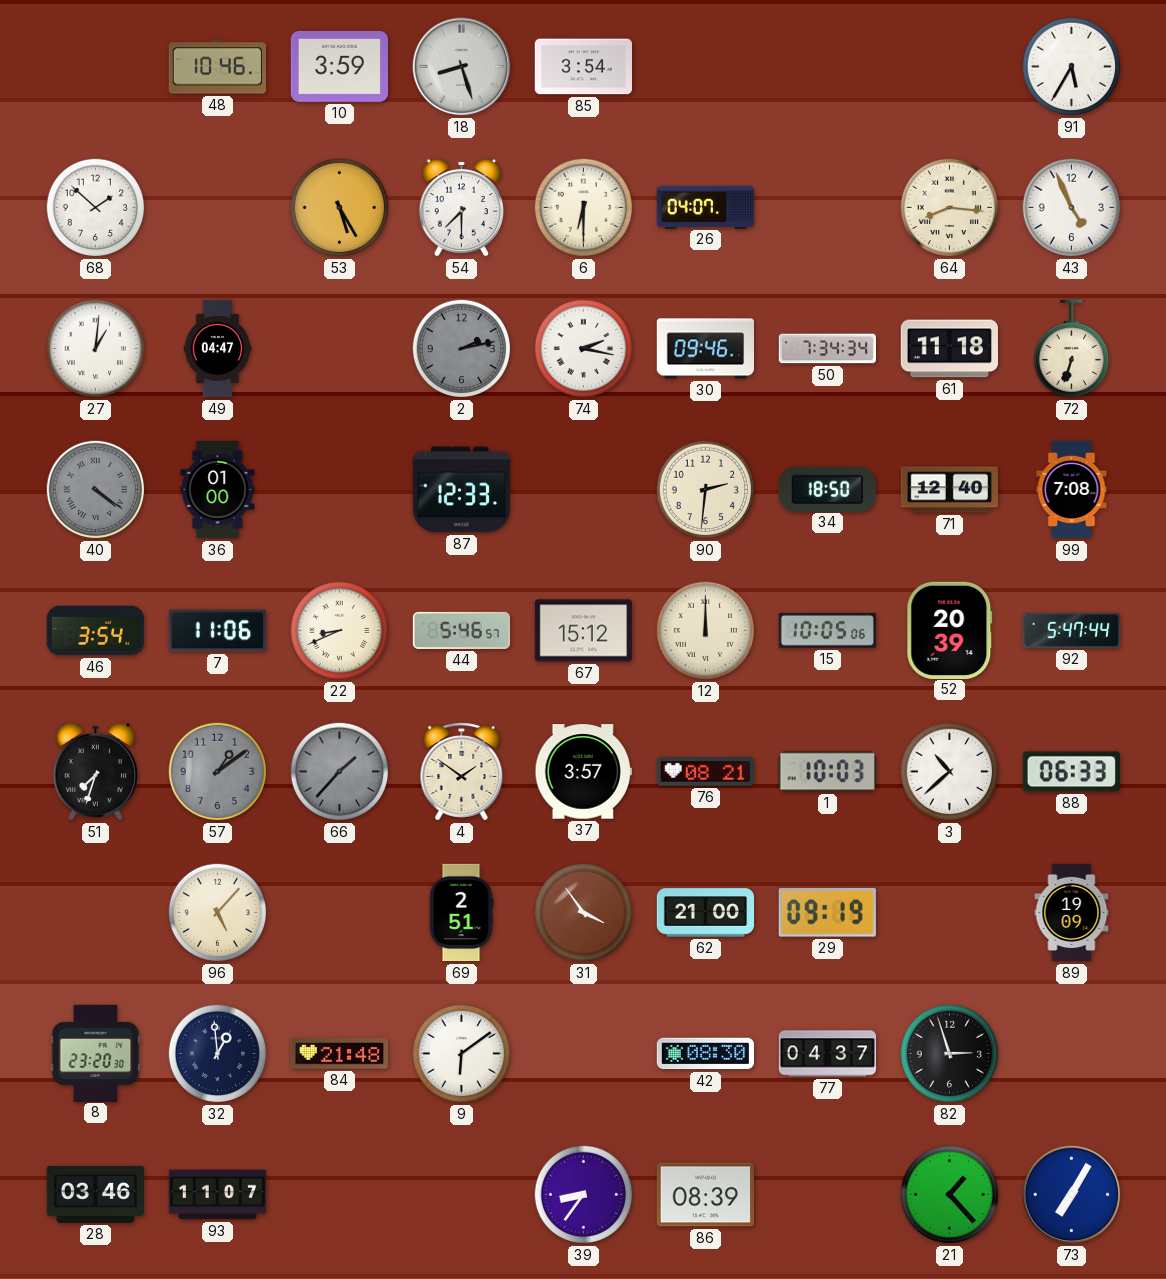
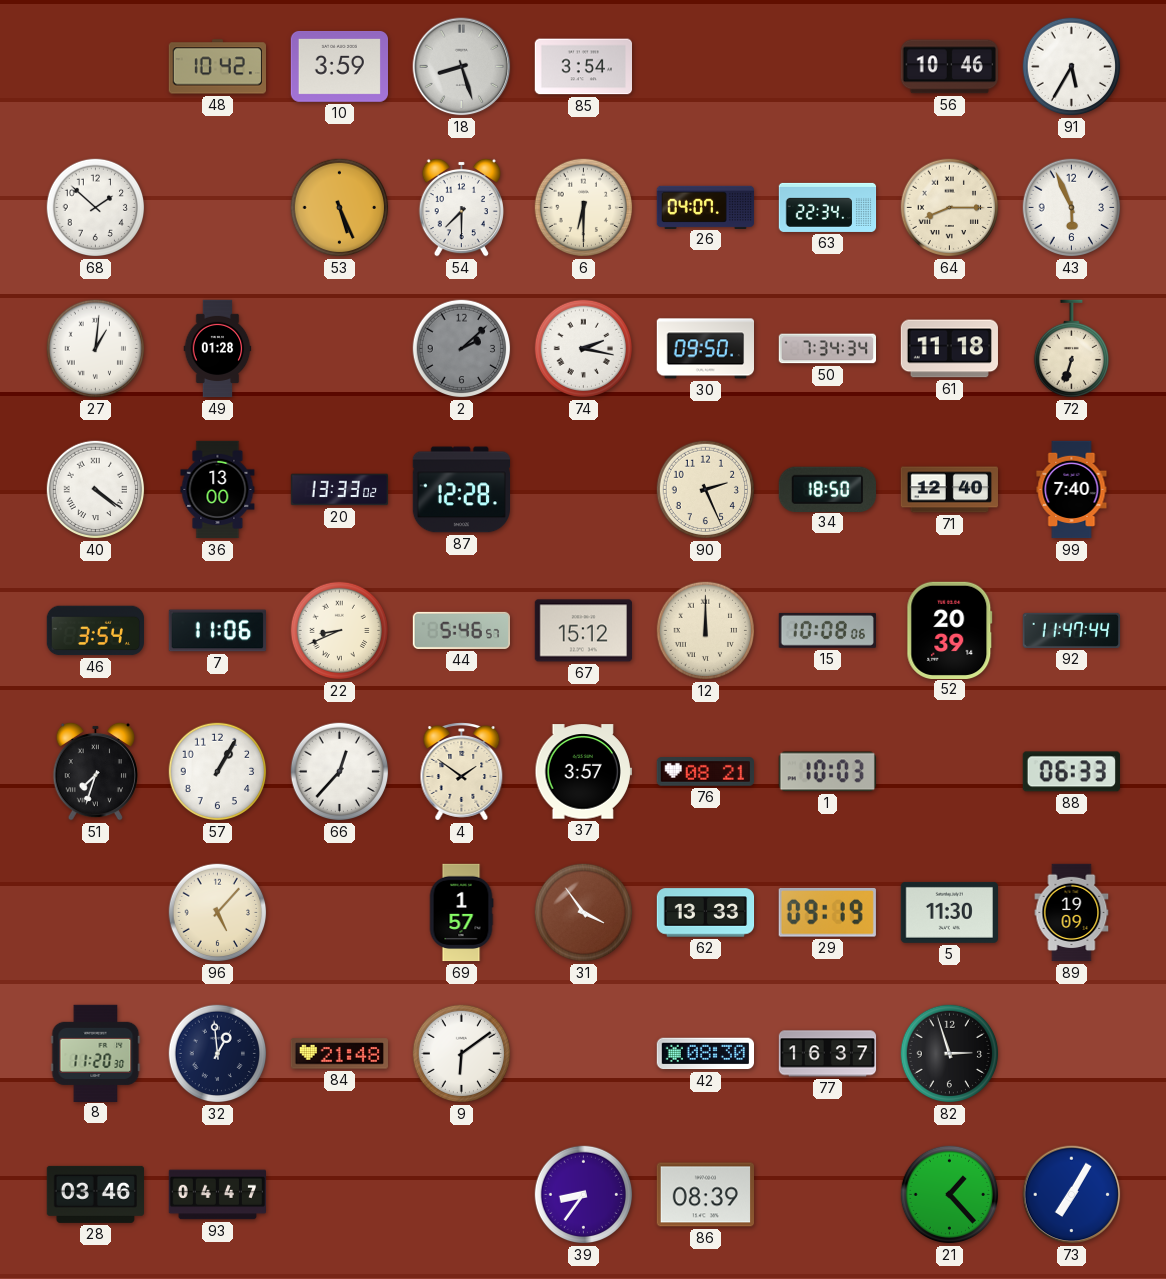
48: 10:46 -> 10:42 (217, 67)
56: none -> 10:46 (949, 67)
53: 5:25 -> 5:26 (340, 208)
63: none -> 22:34 (828, 207)
64: 8:16 -> 8:15 (950, 208)
43: 4:56 -> 5:56 (1072, 208)
49: 04:47 -> 01:28 (218, 349)
2: 2:13 -> 2:08 (462, 349)
30: 09:46 -> 09:50 (705, 349)
40 dial: grey -> white (96, 490)
36: 01:00 -> 13:00 (218, 490)
20: none -> 13:33 (340, 490)
87: 12:33 -> 12:28 (461, 490)
90: 2:31 -> 2:26 (706, 490)
99: 7:08 -> 7:40 (1072, 490)
15: 10:05 -> 10:08 (827, 630)
92: 5:47 -> 11:47 (1071, 630)
57: 1:09 -> 1:05 (218, 772)
57 dial: grey -> white (218, 772)
66: 1:37 -> 12:37 (340, 772)
66 dial: grey -> white (340, 772)
3: 10:38 -> none (950, 772)
69: 2:51 -> 1:57 (461, 913)
62: 21:00 -> 13:33 (706, 913)
5: none -> 11:30 (949, 912)
8: 23:20 -> 11:20 (96, 1053)
77: 04:37 -> 16:37 (828, 1054)
93: 11:07 -> 04:47 (217, 1195)
